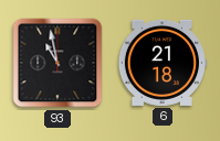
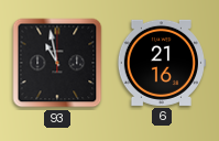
6: 21:18 -> 21:16 (161, 63)
